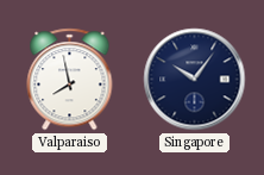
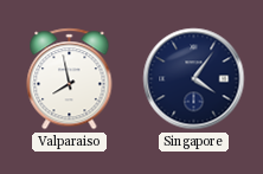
Singapore: 10:06 -> 4:06 (194, 79)
